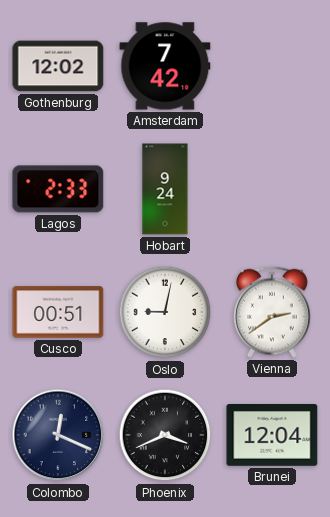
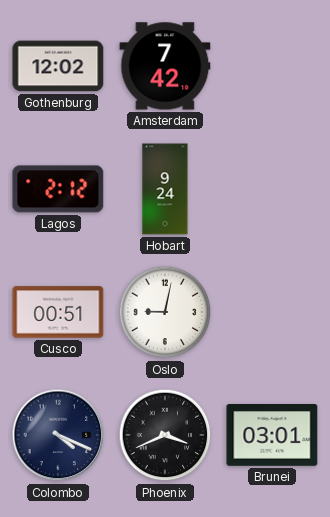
Lagos: 2:33 -> 2:12 (58, 189)
Vienna: 2:39 -> none (272, 312)
Colombo: 12:19 -> 4:19 (58, 435)
Brunei: 12:04 -> 03:01 (272, 435)
